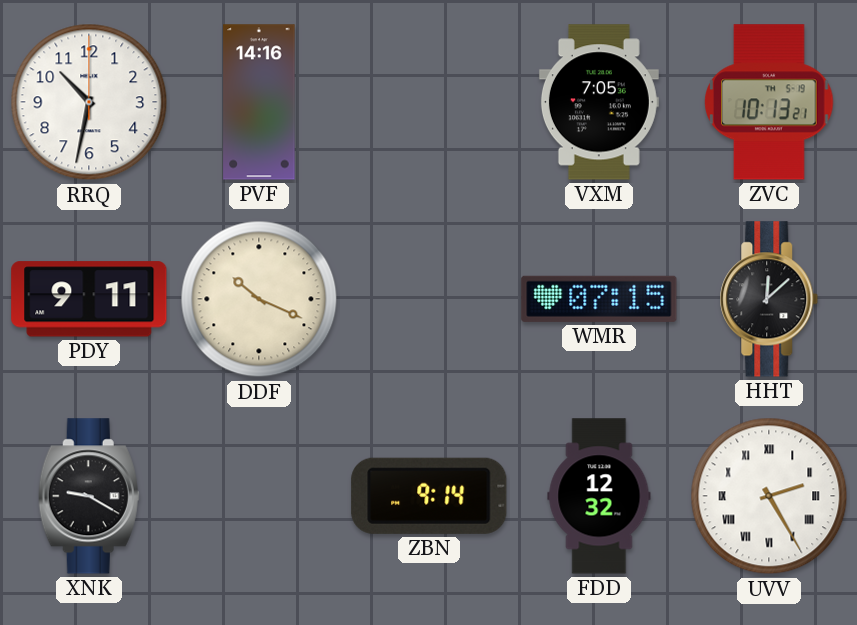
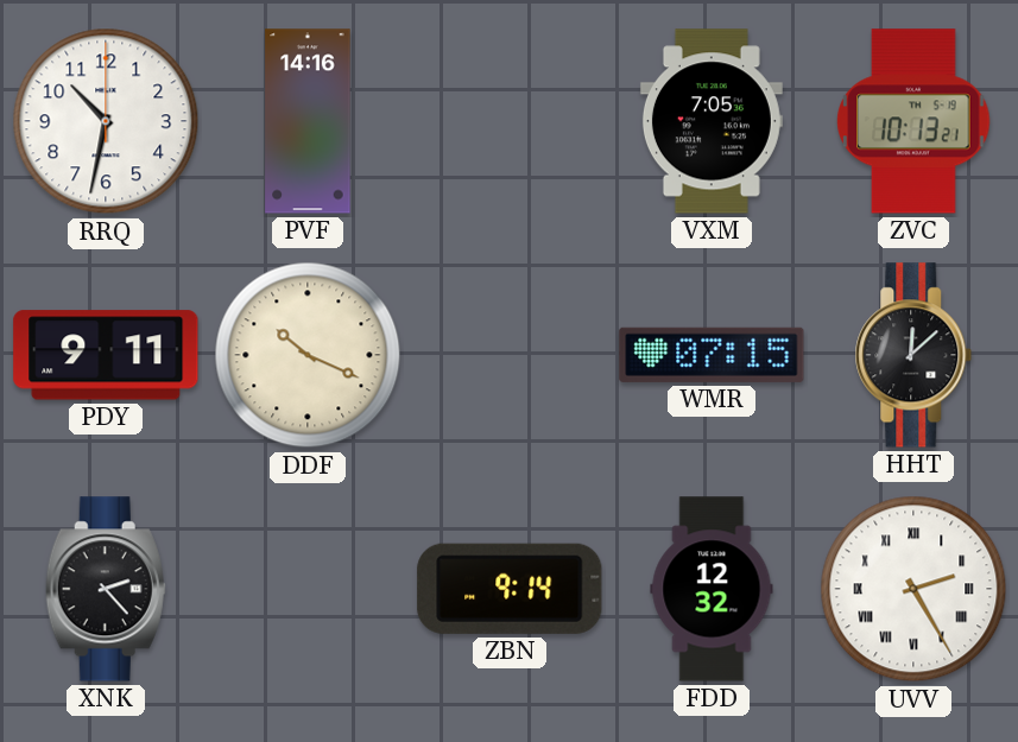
XNK: 9:20 -> 2:23 (106, 589)
